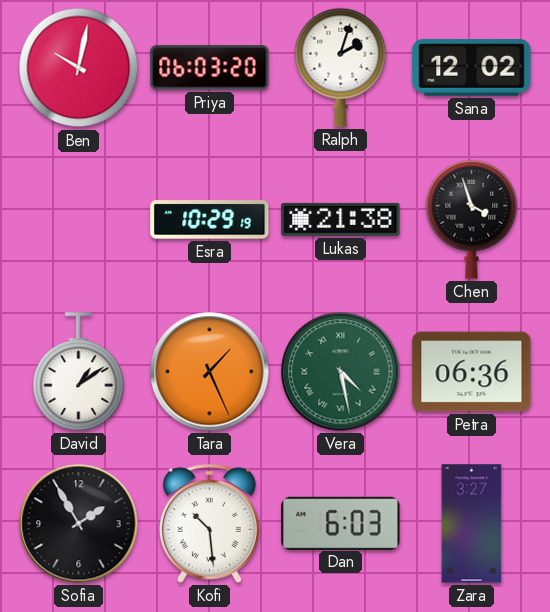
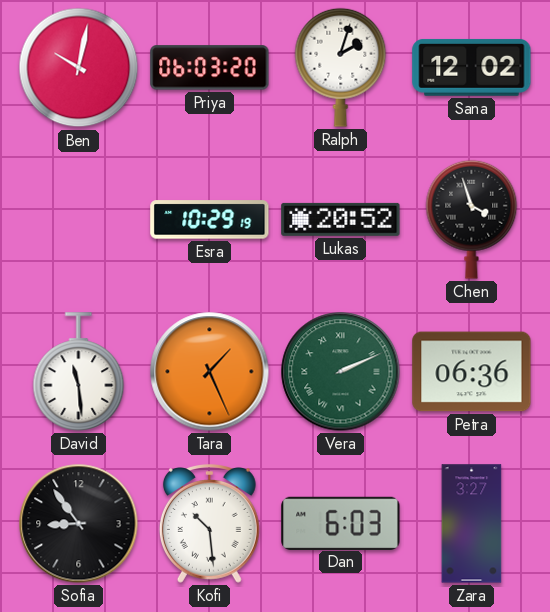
Lukas: 21:38 -> 20:52 (341, 219)
David: 1:09 -> 11:29 (79, 372)
Vera: 4:28 -> 2:11 (341, 372)
Sofia: 1:55 -> 8:54 (79, 524)
